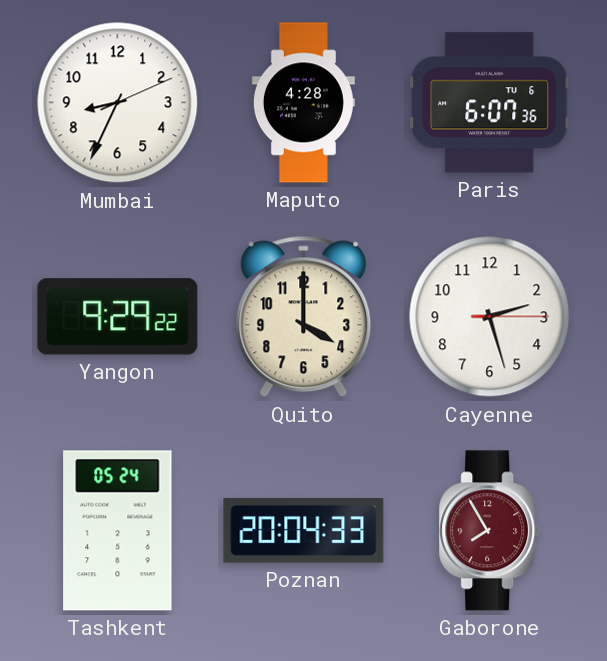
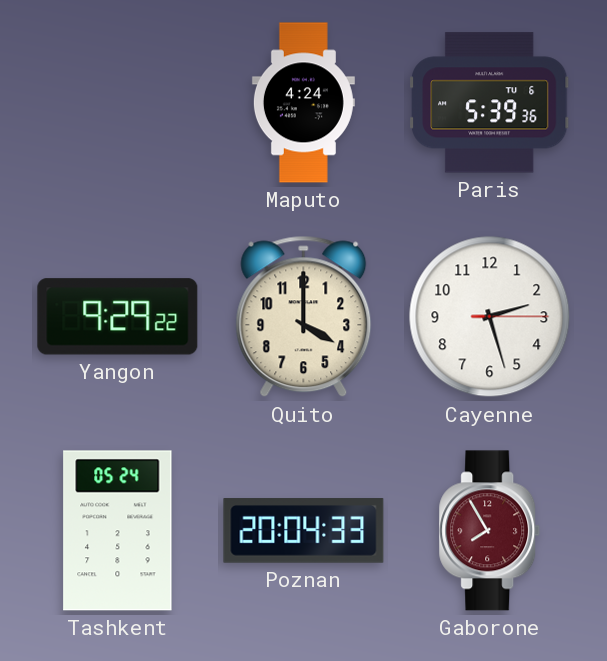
Mumbai: 8:34 -> none (118, 103)
Maputo: 4:28 -> 4:24 (303, 103)
Paris: 6:07 -> 5:39 (490, 103)
